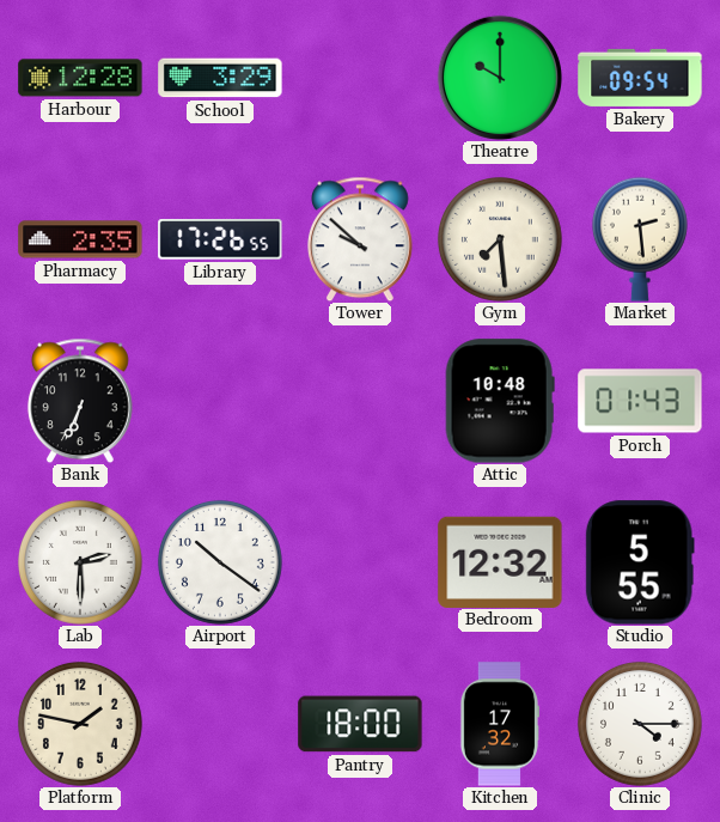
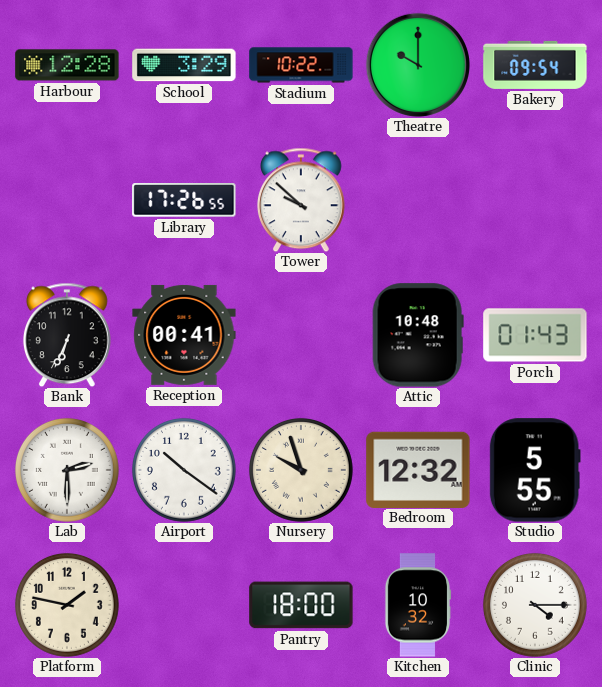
Stadium: none -> 10:22 (301, 65)
Pharmacy: 2:35 -> none (80, 239)
Gym: 7:29 -> none (500, 239)
Market: 2:29 -> none (640, 239)
Reception: none -> 00:41 (184, 335)
Nursery: none -> 9:57 (301, 470)
Kitchen: 17:32 -> 10:32 (418, 605)
